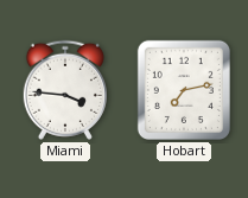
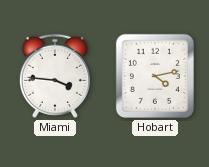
Hobart: 7:13 -> 4:13 (155, 76)
